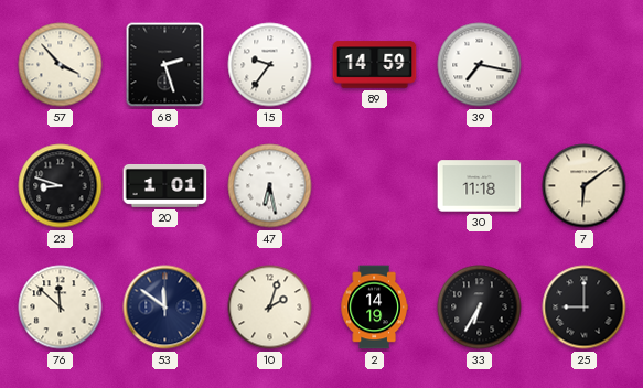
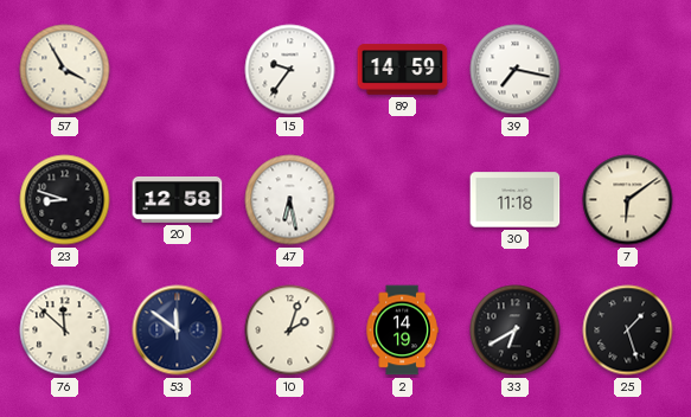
57: 3:53 -> 3:55 (65, 70)
68: 2:27 -> none (165, 65)
20: 1:01 -> 12:58 (178, 199)
33: 6:35 -> 6:40 (516, 331)
25: 9:00 -> 1:27 (628, 331)
